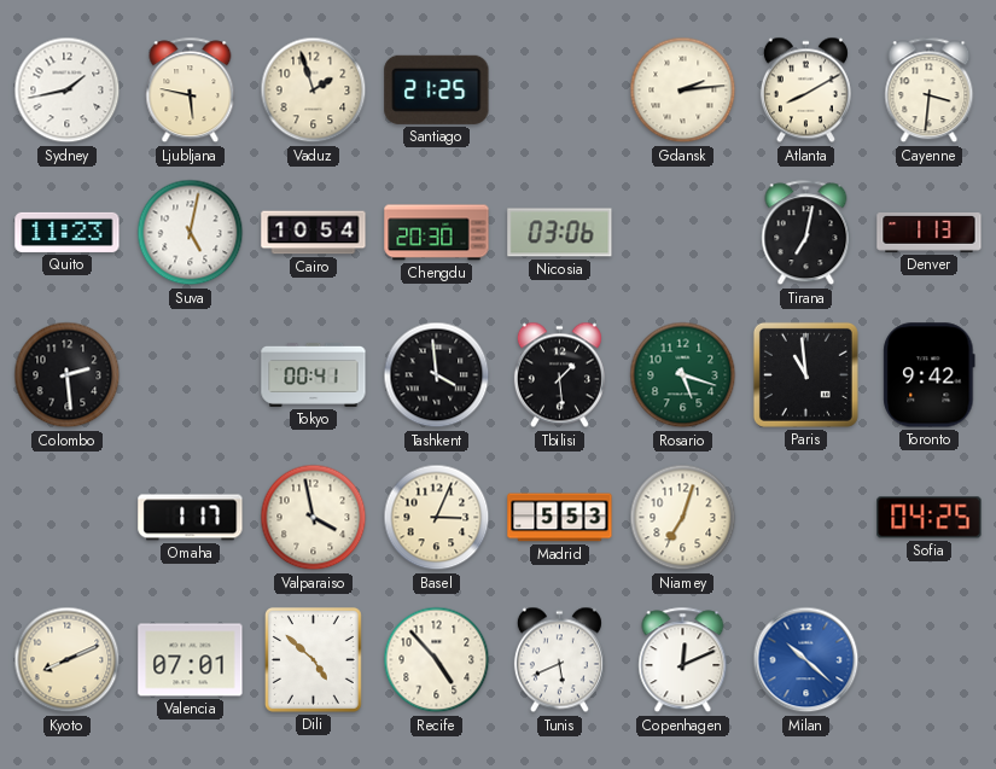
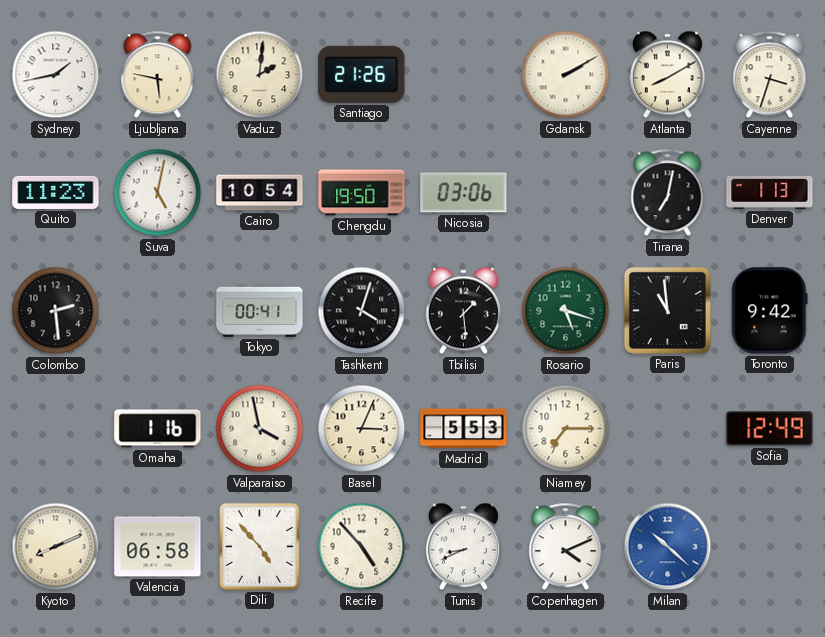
Vaduz: 1:57 -> 2:01 (260, 75)
Santiago: 21:25 -> 21:26 (362, 74)
Gdansk: 2:14 -> 2:10 (566, 75)
Cayenne: 3:31 -> 3:33 (770, 75)
Chengdu: 20:30 -> 19:50 (362, 193)
Tashkent: 3:59 -> 4:03 (362, 311)
Omaha: 1:17 -> 1:16 (158, 429)
Niamey: 7:03 -> 7:15 (566, 429)
Sofia: 04:25 -> 12:49 (770, 429)
Valencia: 07:01 -> 06:58 (158, 547)
Dili: 4:52 -> 4:53 (259, 547)
Tunis: 5:41 -> 8:41 (463, 547)
Copenhagen: 12:11 -> 4:11 (566, 547)
